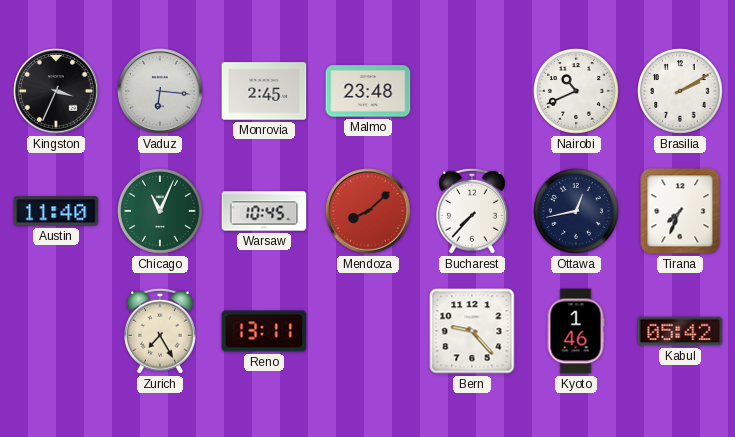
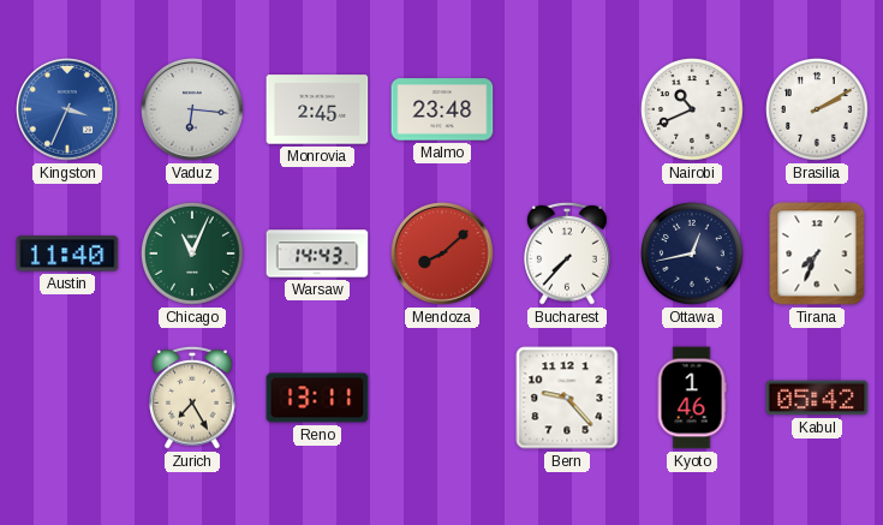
Kingston dial: black -> blue (67, 109)
Warsaw: 10:45 -> 14:43 (317, 253)
